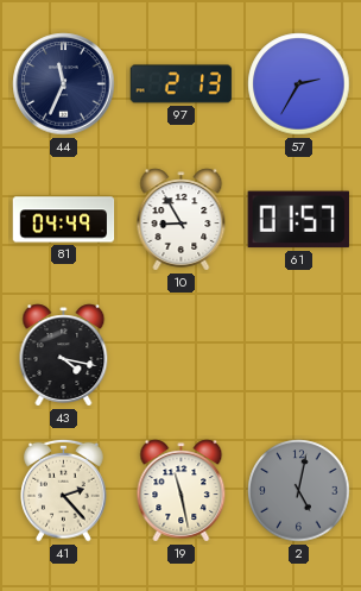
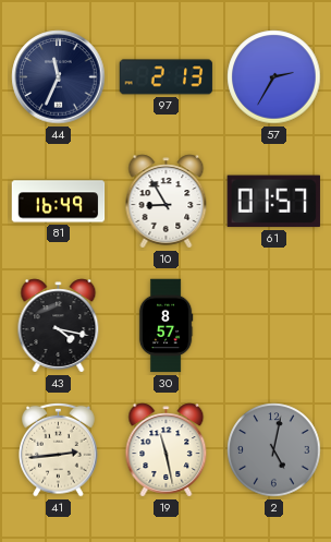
81: 04:49 -> 16:49 (59, 202)
30: none -> 8:57 (165, 326)
41: 2:23 -> 2:44 (59, 449)
